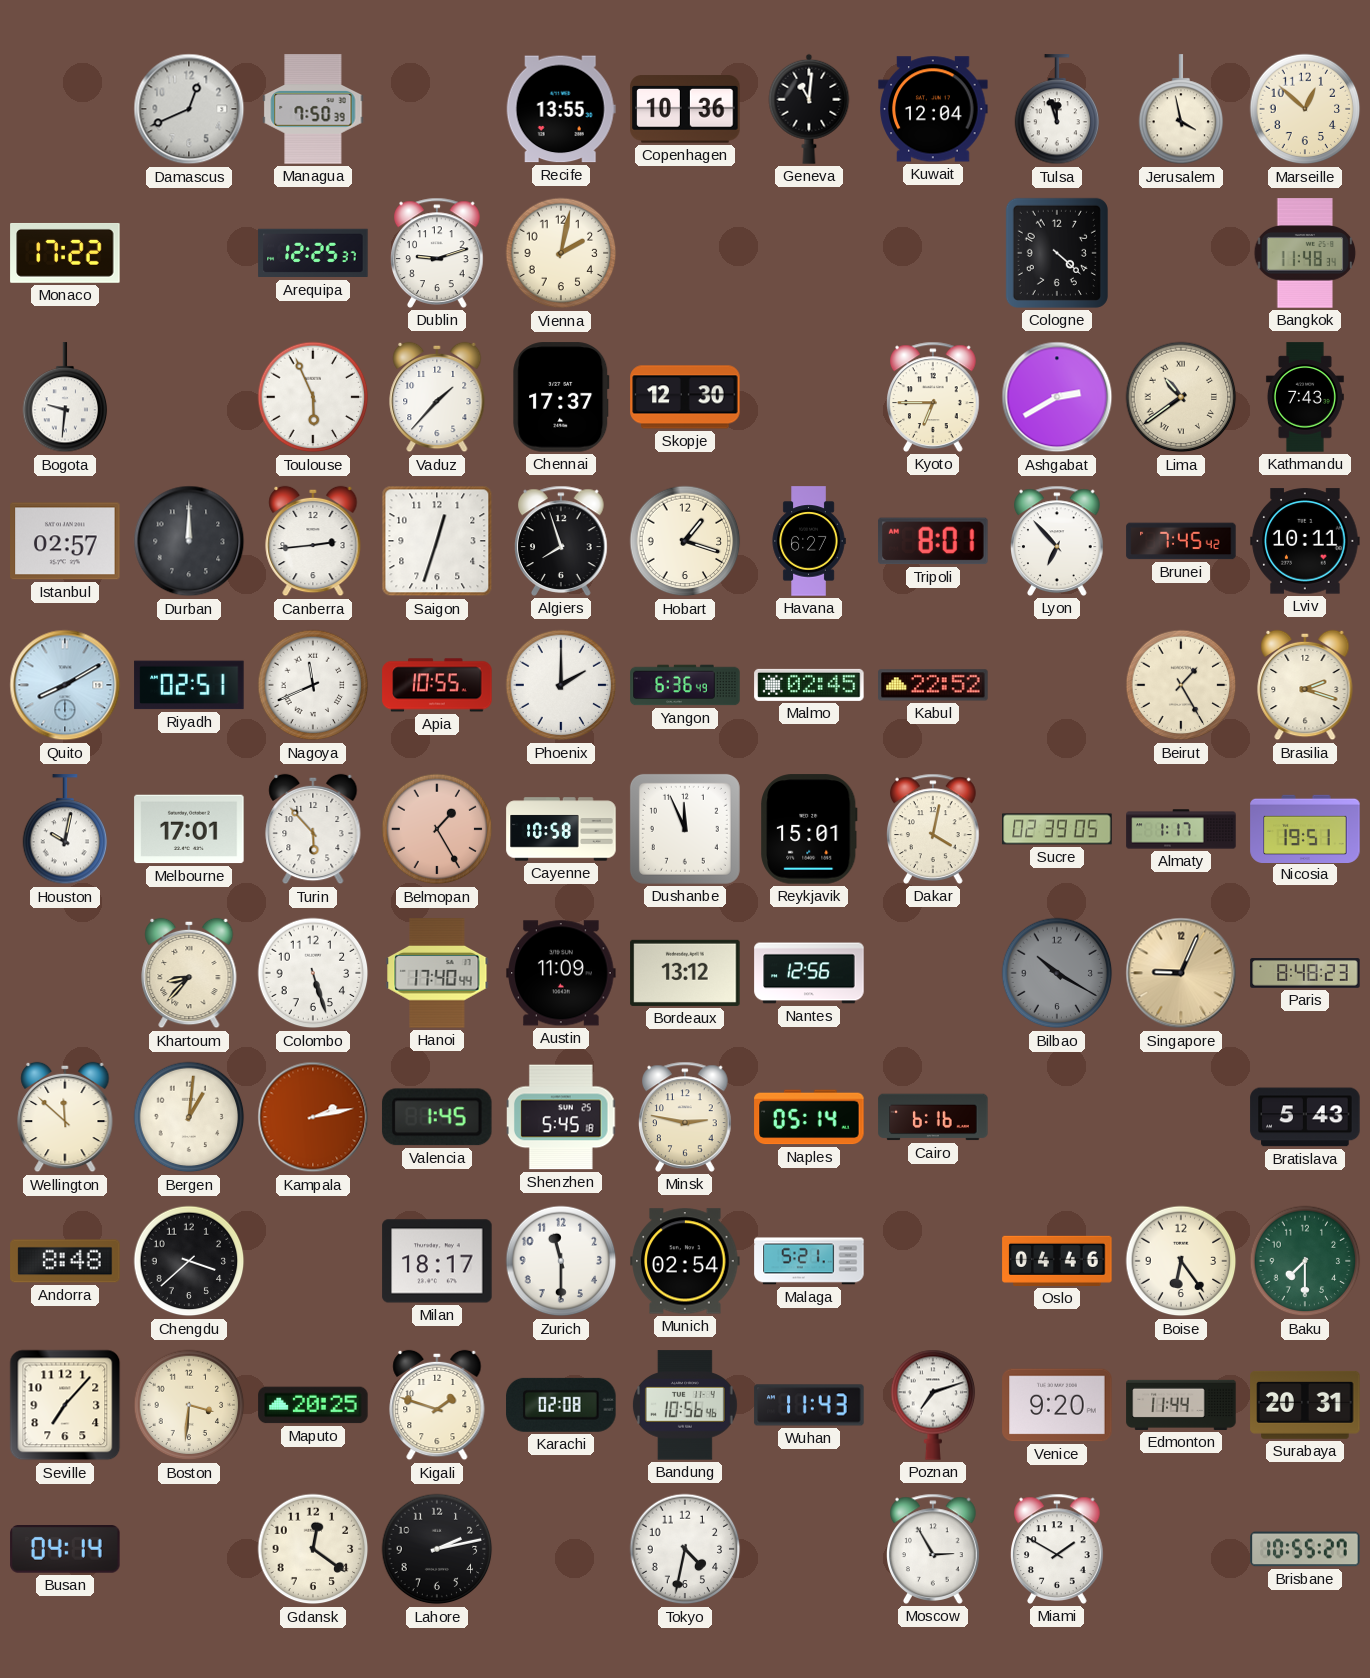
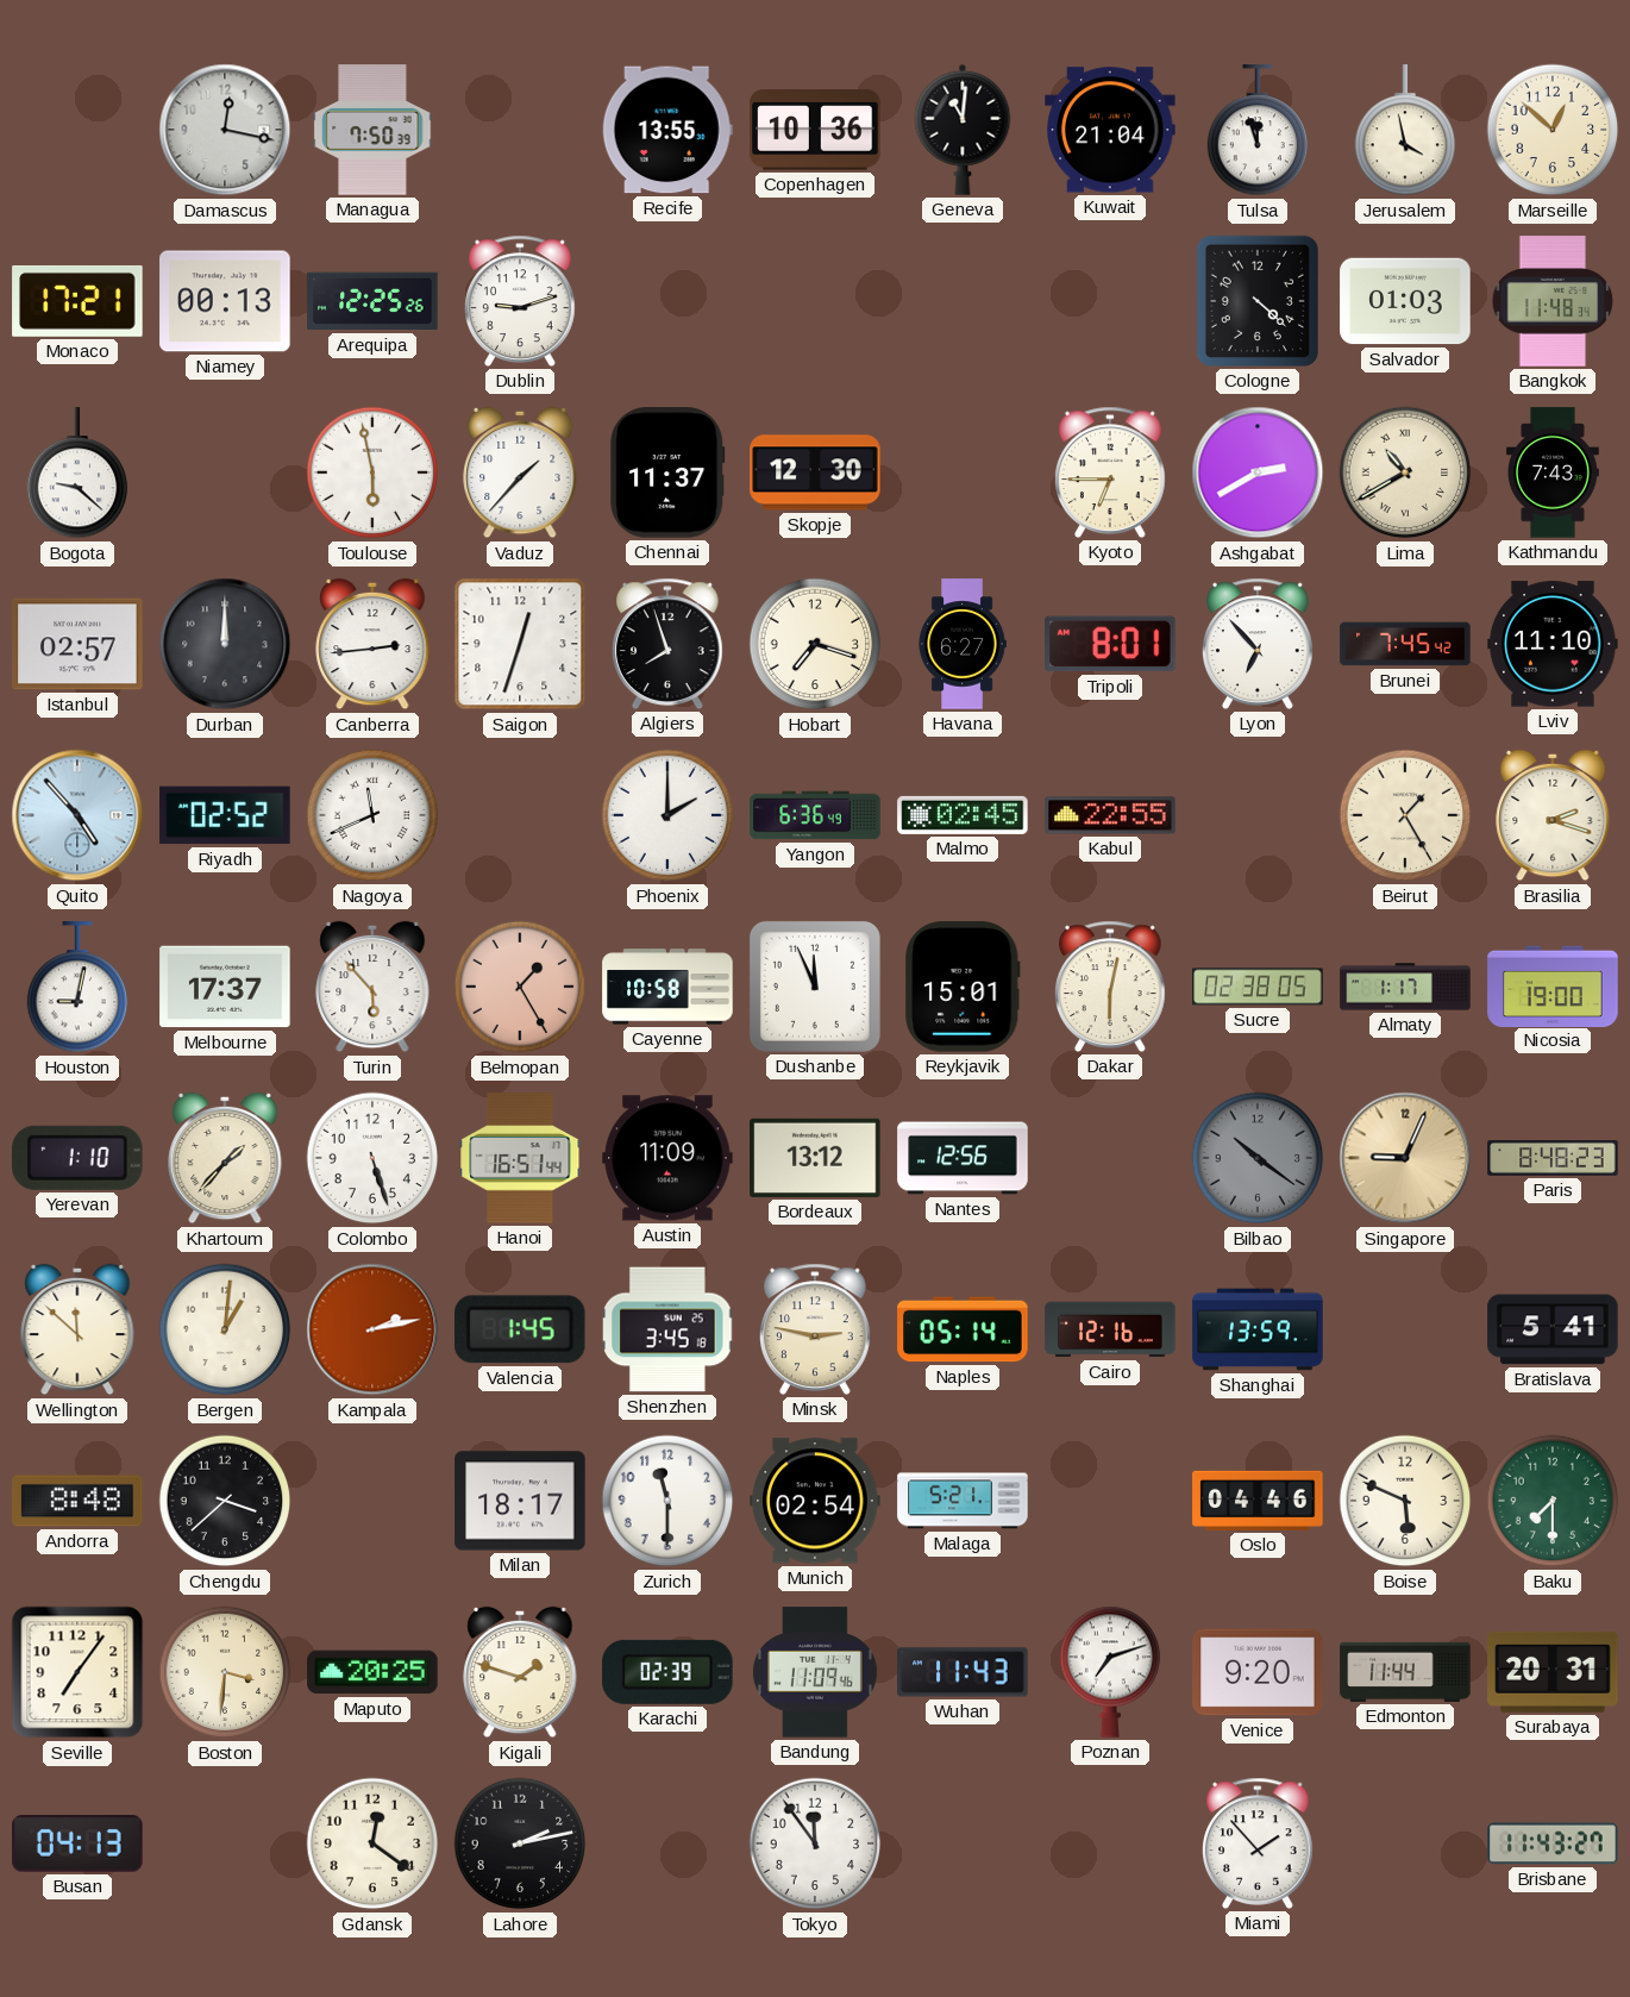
Damascus: 12:41 -> 12:17 (225, 130)
Kuwait: 12:04 -> 21:04 (1110, 130)
Monaco: 17:22 -> 17:21 (77, 301)
Niamey: none -> 00:13 (225, 301)
Arequipa: 12:25:37 -> 12:25:26 (372, 301)
Vienna: 2:02 -> none (561, 253)
Salvador: none -> 01:03 (1405, 301)
Bogota: 9:31 -> 9:22 (77, 474)
Toulouse: 5:56 -> 5:58 (372, 472)
Chennai: 17:37 -> 11:37 (667, 472)
Lima: 10:39 -> 10:40 (1405, 472)
Hobart: 1:18 -> 7:18 (815, 644)
Lviv: 10:11 -> 11:10 (1553, 644)
Quito: 8:10 -> 4:53 (77, 815)
Riyadh: 02:51 -> 02:52 (225, 815)
Apia: 10:55 -> none (437, 685)
Kabul: 22:52 -> 22:55 (1110, 815)
Houston: 10:02 -> 9:02 (77, 988)
Melbourne: 17:01 -> 17:37 (225, 987)
Dakar: 4:02 -> 6:02 (1111, 987)
Sucre: 02:39 -> 02:38 (1258, 987)
Nicosia: 19:51 -> 19:00 (1553, 985)
Yerevan: none -> 1:10 (79, 1158)
Khartoum: 8:37 -> 1:37 (225, 1158)
Hanoi: 17:40 -> 16:51 (520, 1158)
Bilbao: 10:20 -> 10:21 (1258, 1158)
Shenzhen: 5:45 -> 3:45 (669, 1329)
Cairo: 6:16 -> 12:16 (1110, 1329)
Shanghai: none -> 13:59 (1258, 1329)
Bratislava: 5:43 -> 5:41 (1553, 1329)
Boise: 6:24 -> 5:49 (1405, 1501)
Seville: 7:07 -> 7:06 (77, 1672)
Karachi: 02:08 -> 02:39 (667, 1672)
Bandung: 10:56 -> 11:09 (815, 1672)
Busan: 04:14 -> 04:13 (77, 1845)
Tokyo: 4:32 -> 11:54 (815, 1843)
Moscow: 2:55 -> none (934, 1549)
Miami: 1:50 -> 1:53 (1259, 1843)
Brisbane: 10:55 -> 11:43 (1553, 1843)
